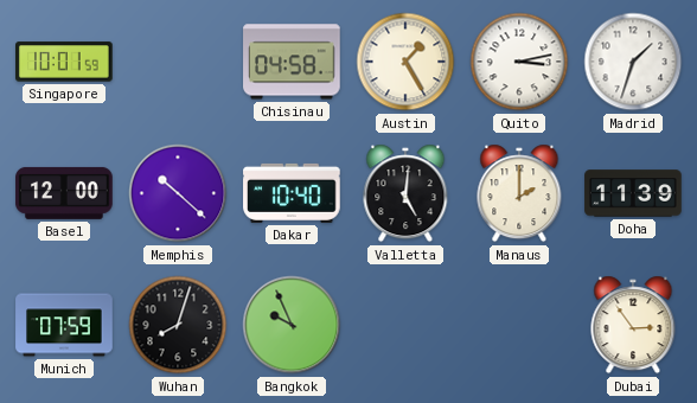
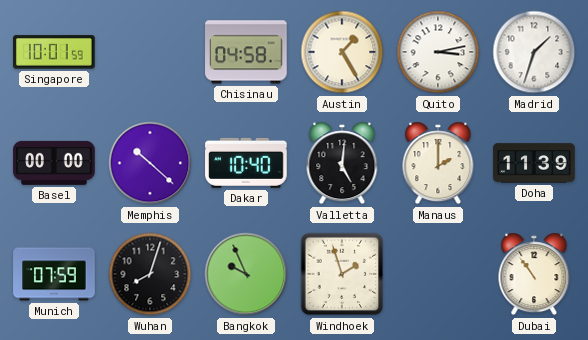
Basel: 12:00 -> 00:00 (54, 163)
Windhoek: none -> 1:57 (342, 274)
Dubai: 2:54 -> 10:54 (534, 274)
